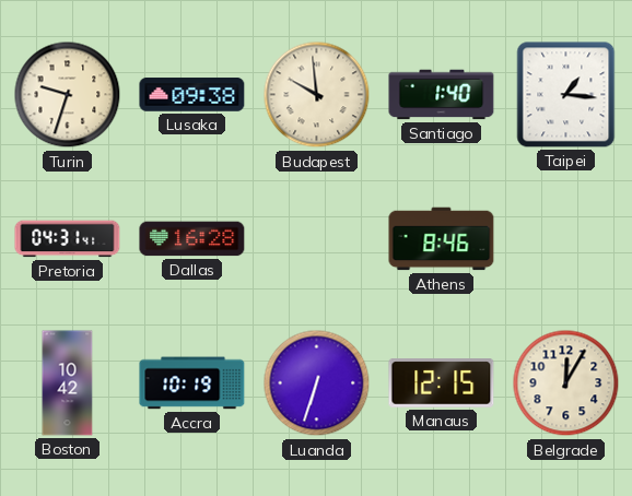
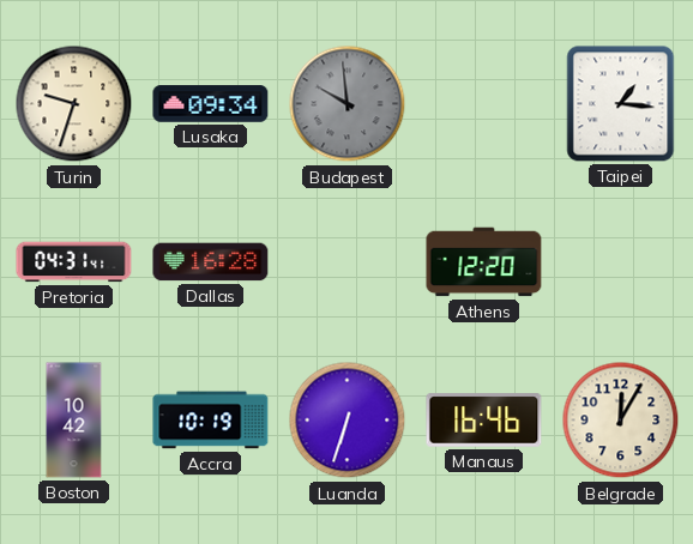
Lusaka: 09:38 -> 09:34 (211, 104)
Budapest dial: cream -> grey (348, 104)
Santiago: 1:40 -> none (442, 95)
Athens: 8:46 -> 12:20 (484, 262)
Manaus: 12:15 -> 16:46 (484, 421)
